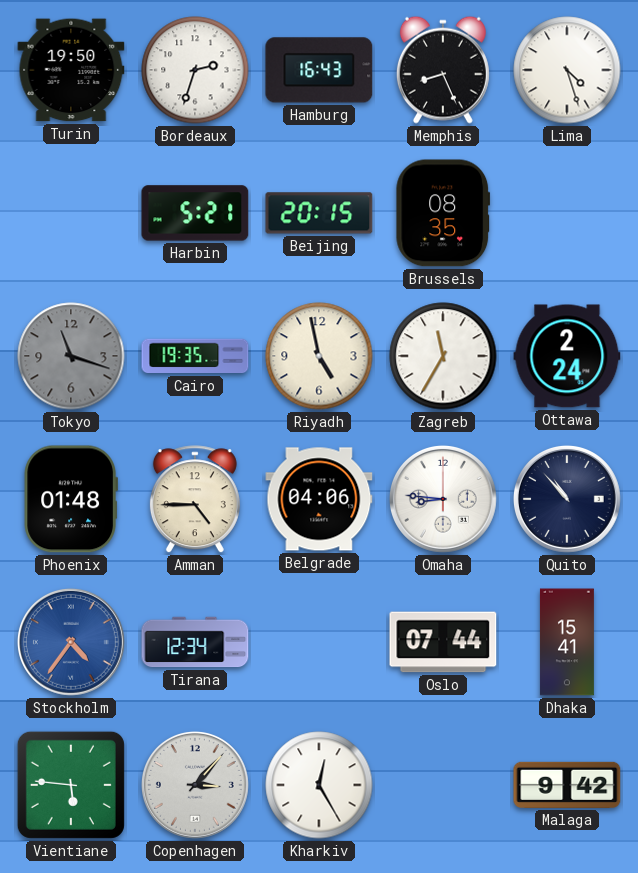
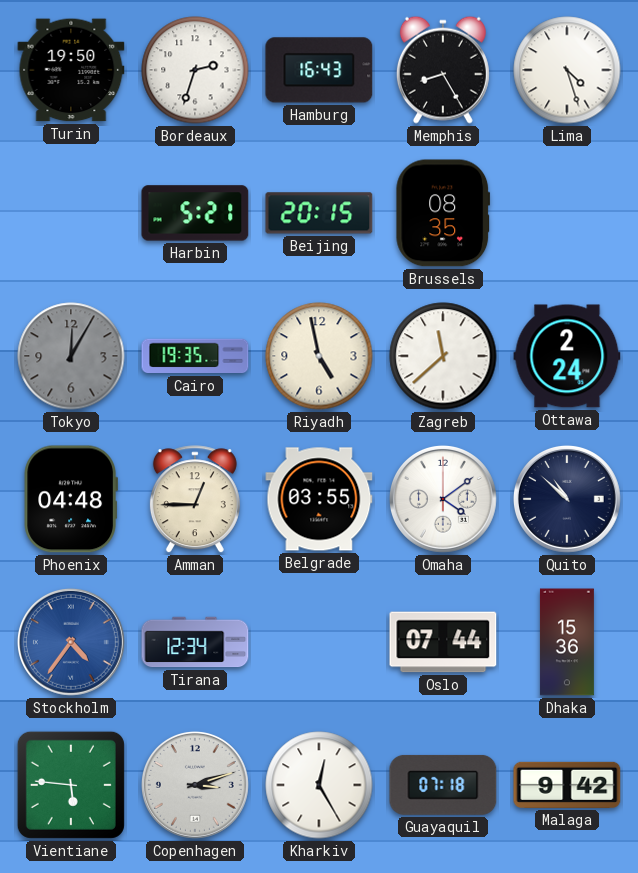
Memphis: 8:26 -> 8:25 (443, 70)
Tokyo: 11:18 -> 12:05 (71, 356)
Zagreb: 11:35 -> 11:38 (443, 356)
Phoenix: 01:48 -> 04:48 (70, 499)
Amman: 4:45 -> 12:45 (195, 500)
Belgrade: 04:06 -> 03:55 (319, 499)
Omaha: 8:46 -> 4:09 (443, 499)
Quito: 10:53 -> 10:52 (567, 499)
Dhaka: 15:41 -> 15:36 (567, 642)
Copenhagen: 3:07 -> 3:12 (195, 785)
Guayaquil: none -> 07:18 (443, 785)
